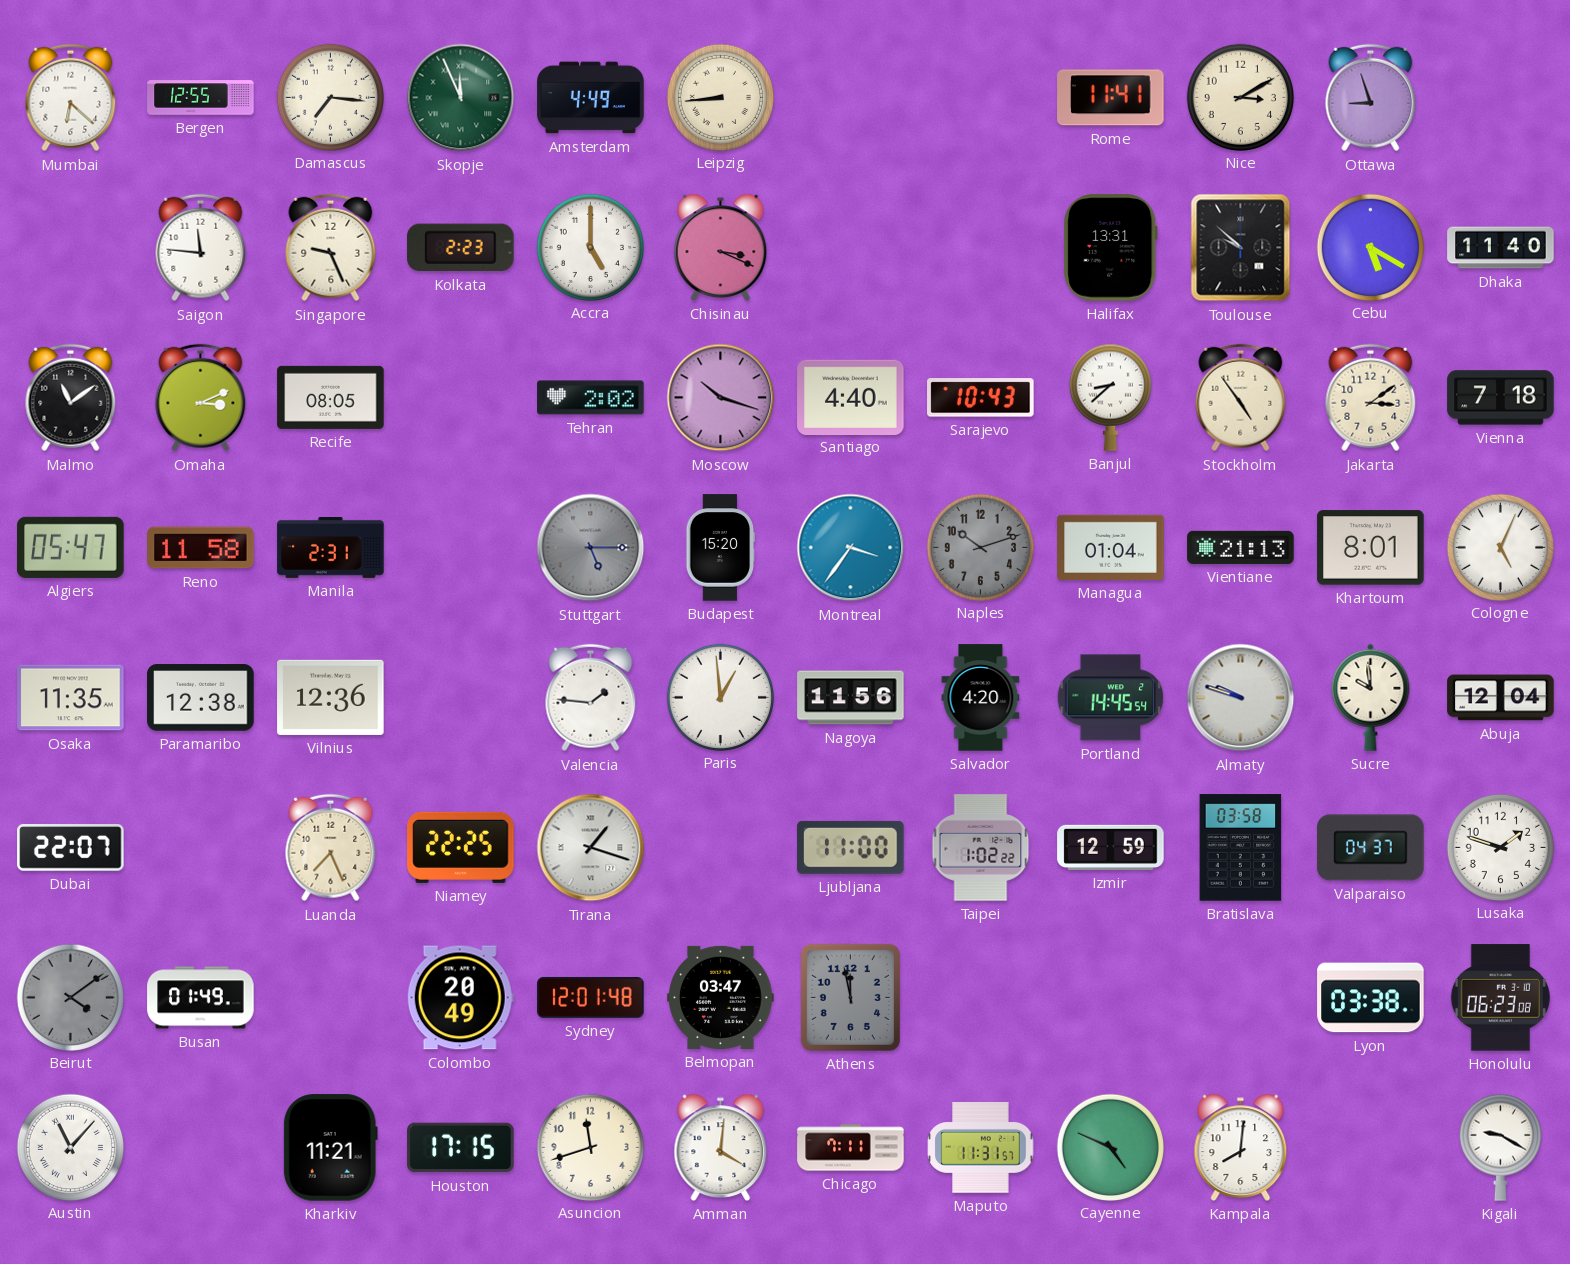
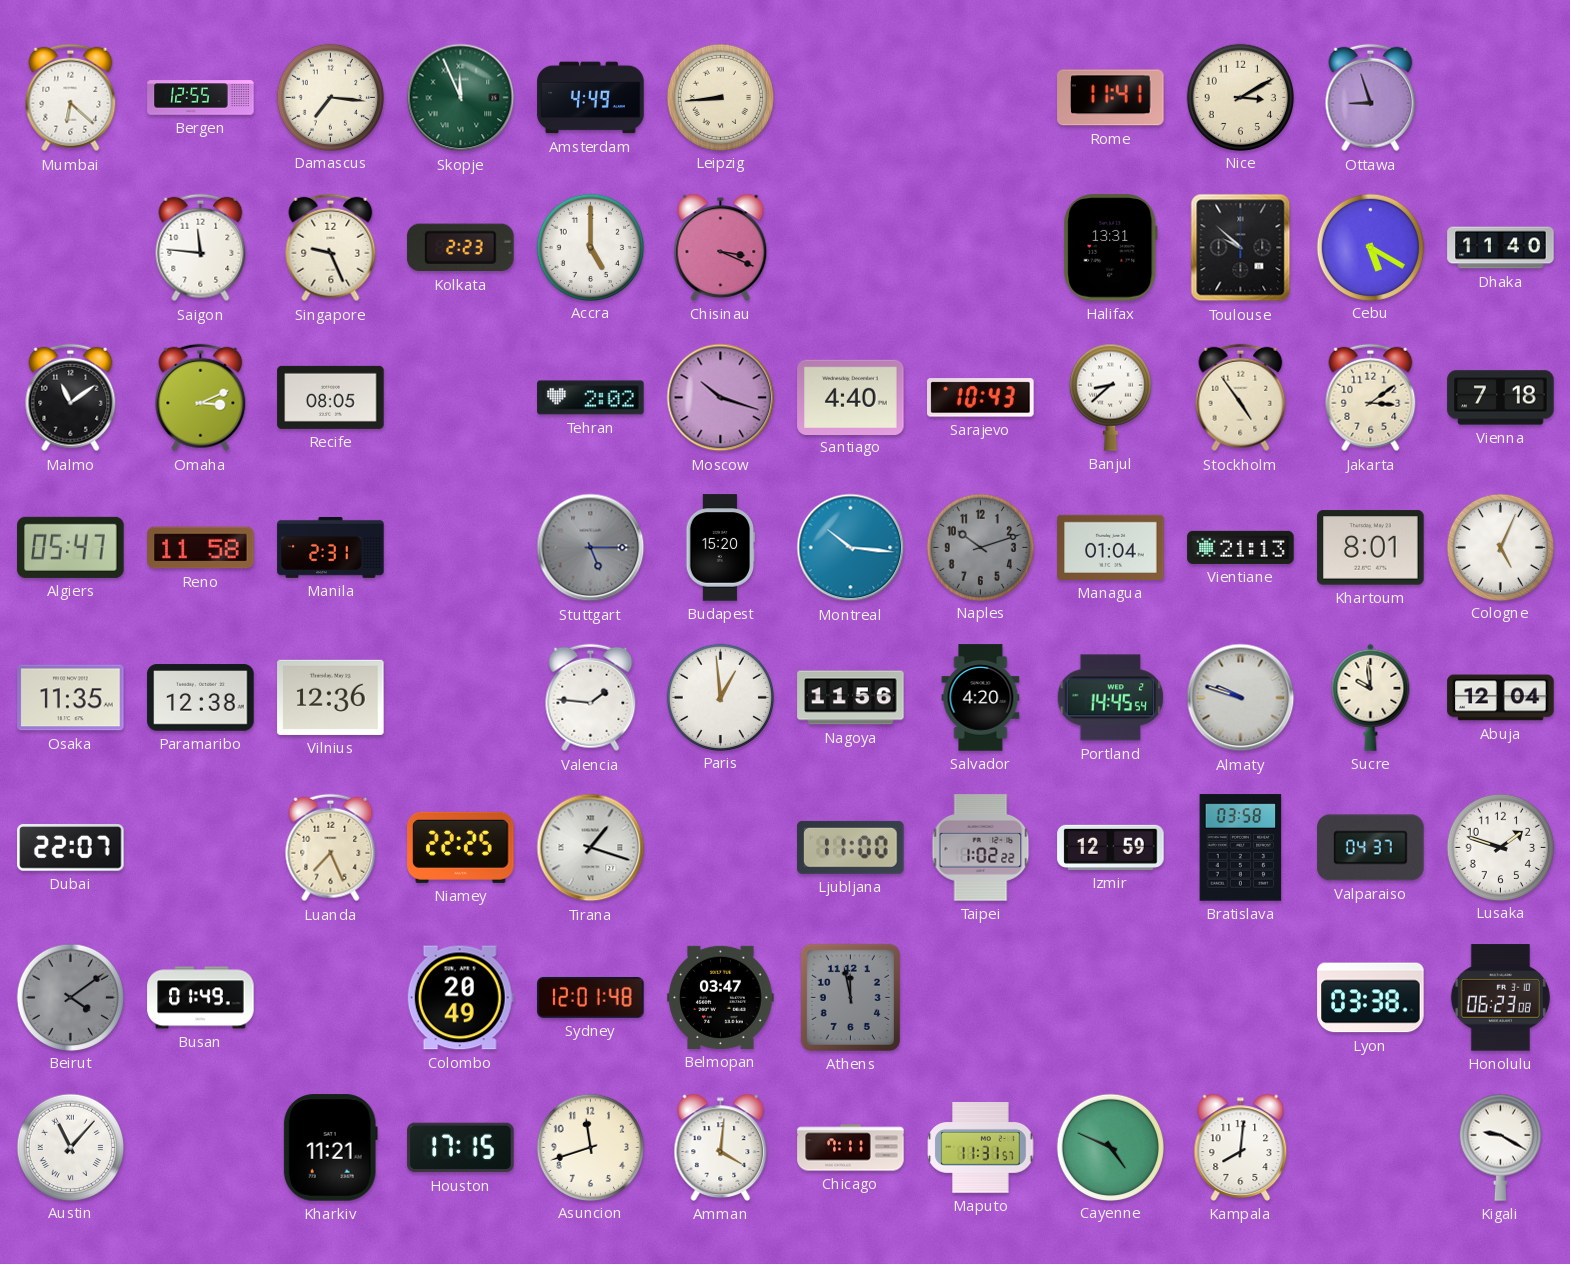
Montreal: 3:36 -> 10:16 (851, 548)
